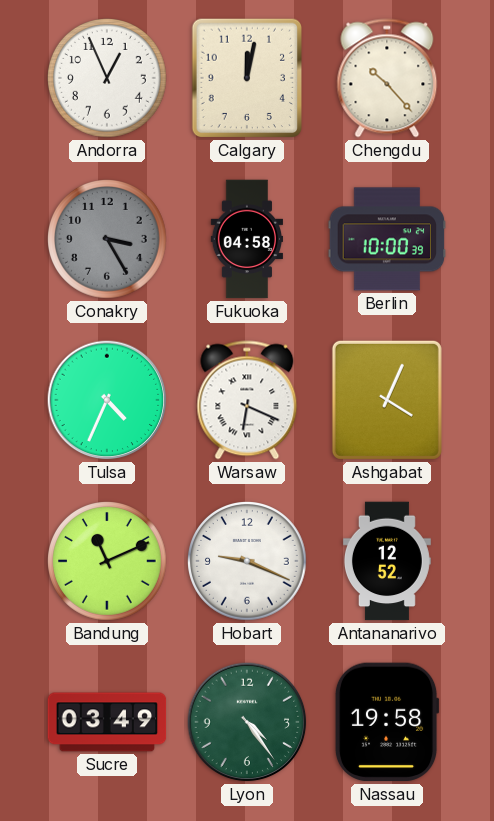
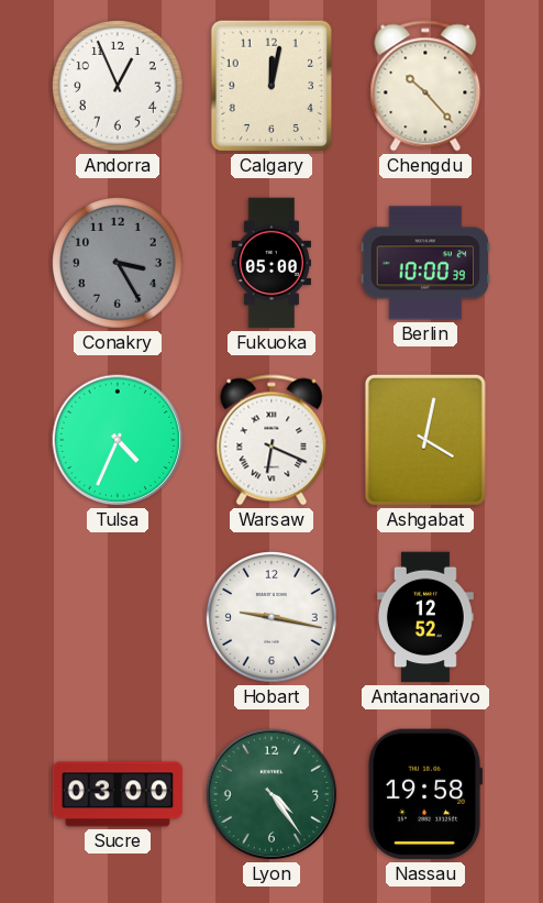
Fukuoka: 04:58 -> 05:00 (270, 263)
Ashgabat: 4:04 -> 4:02 (425, 440)
Bandung: 11:11 -> none (108, 562)
Hobart: 9:19 -> 9:17 (273, 618)
Sucre: 03:49 -> 03:00 (118, 794)
